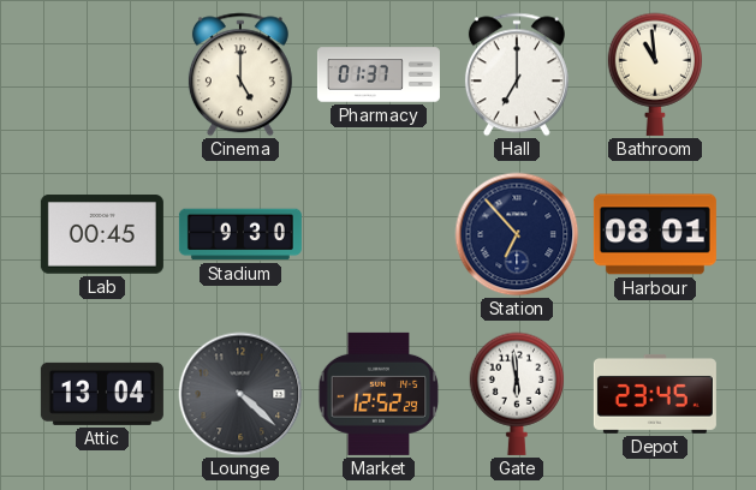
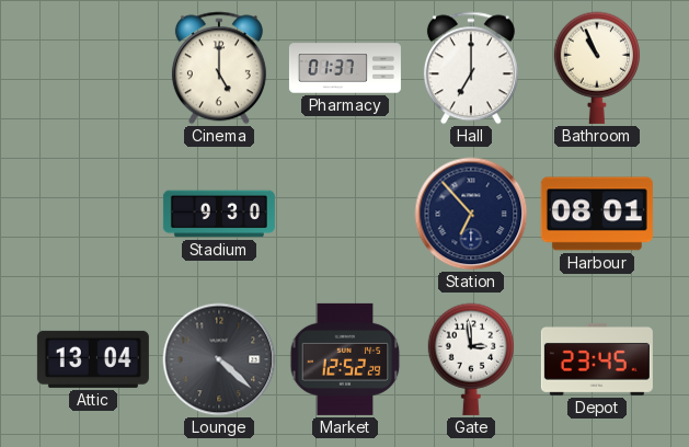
Bathroom: 10:59 -> 10:56 (597, 68)
Lab: 00:45 -> none (102, 234)
Gate: 5:59 -> 2:59 (471, 359)
